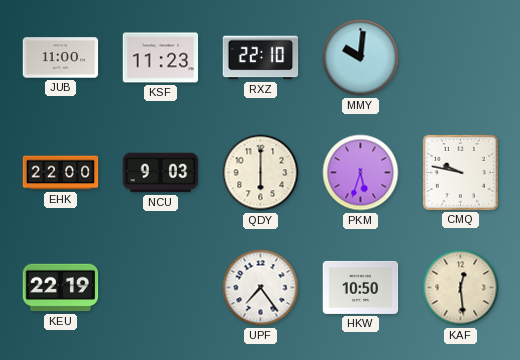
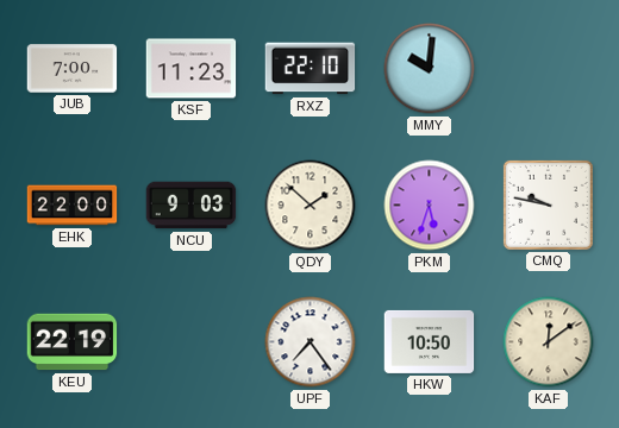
JUB: 11:00 -> 7:00 (73, 69)
QDY: 6:00 -> 1:52 (311, 206)
KAF: 12:29 -> 12:09 (549, 342)
